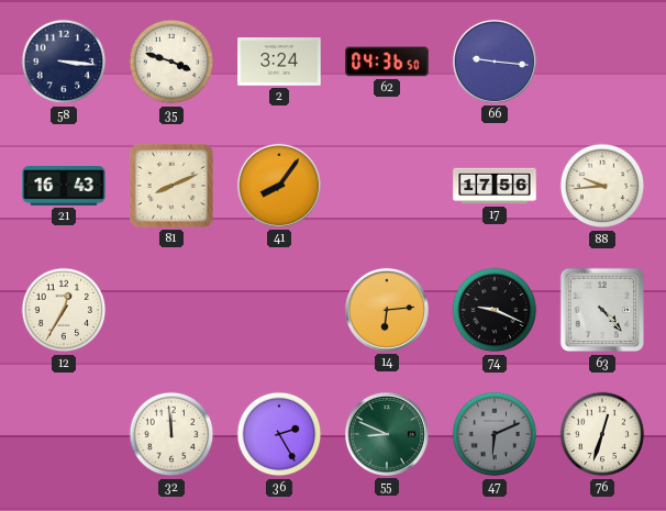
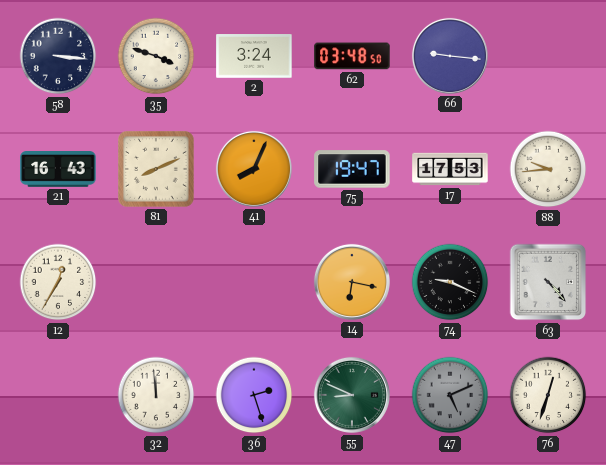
62: 04:36 -> 03:48 (352, 56)
41: 8:06 -> 8:04 (254, 169)
75: none -> 19:47 (352, 169)
17: 17:56 -> 17:53 (450, 169)
14: 6:14 -> 6:17 (352, 282)
36: 2:25 -> 2:27 (254, 395)
47: 6:11 -> 5:11 (450, 395)
